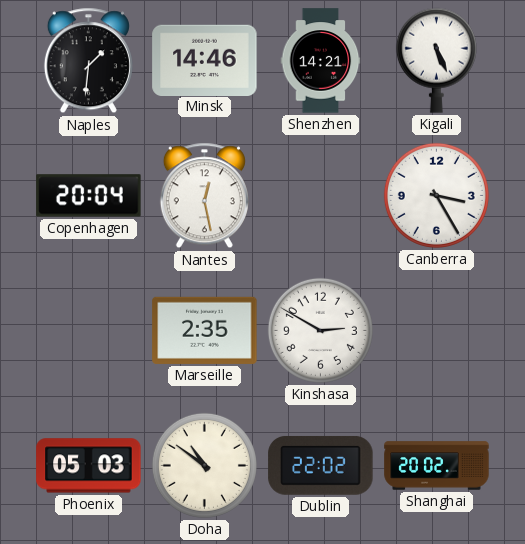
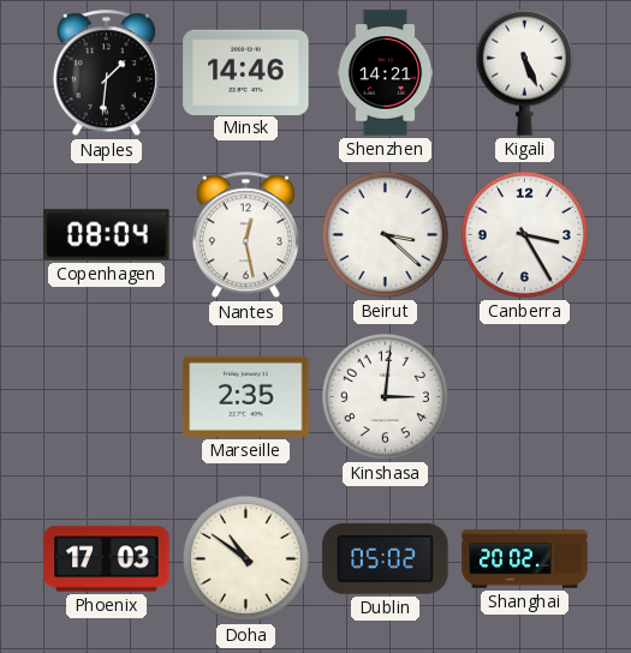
Copenhagen: 20:04 -> 08:04 (107, 235)
Beirut: none -> 3:22 (385, 234)
Kinshasa: 2:50 -> 3:01 (385, 396)
Phoenix: 05:03 -> 17:03 (107, 559)
Dublin: 22:02 -> 05:02 (386, 558)
